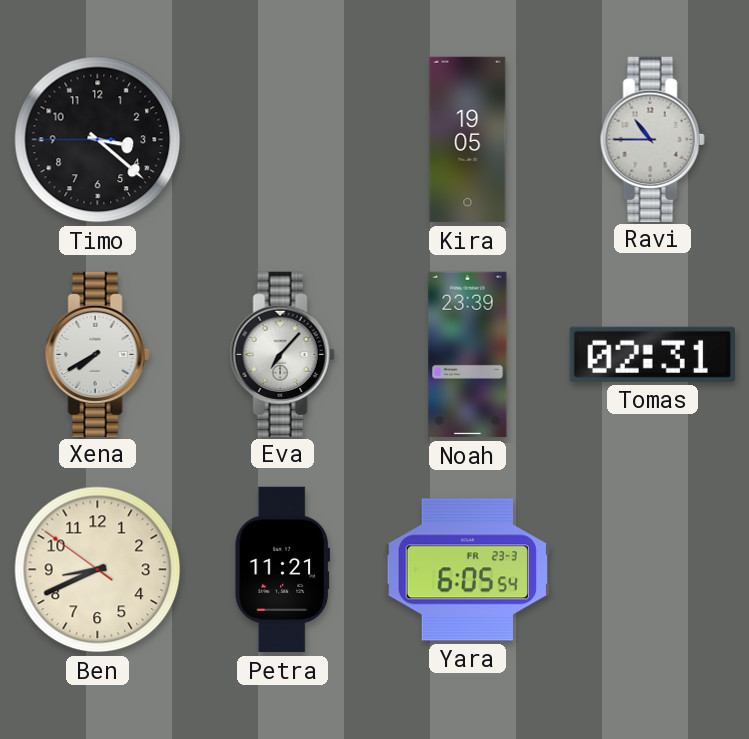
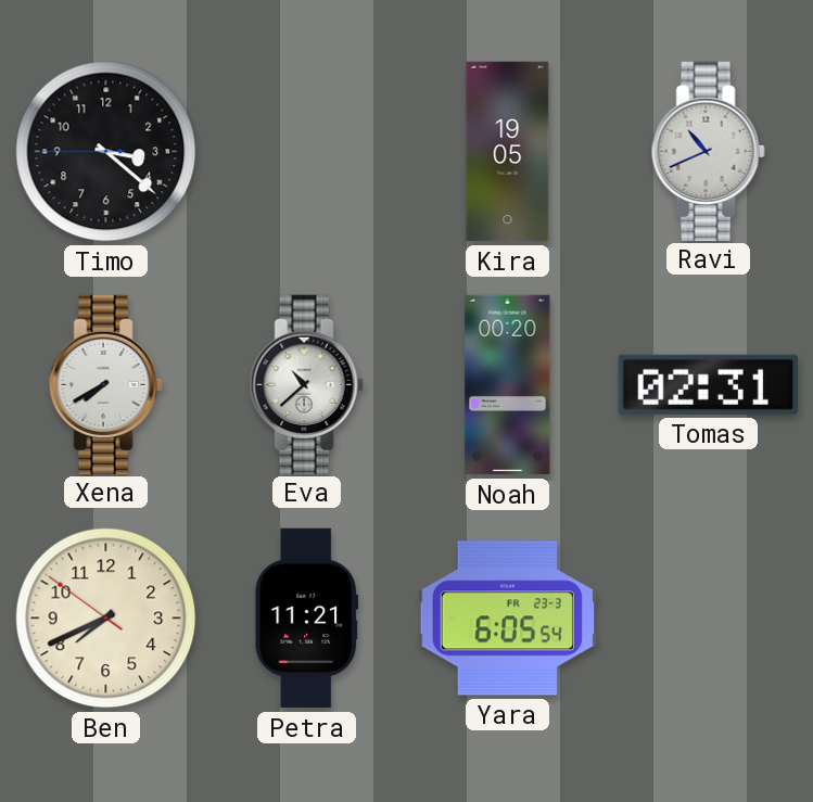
Ravi: 10:45 -> 10:41 (708, 151)
Eva: 7:07 -> 10:38 (306, 384)
Noah: 23:39 -> 00:20 (508, 385)
Ben: 8:40 -> 7:40 (106, 619)
